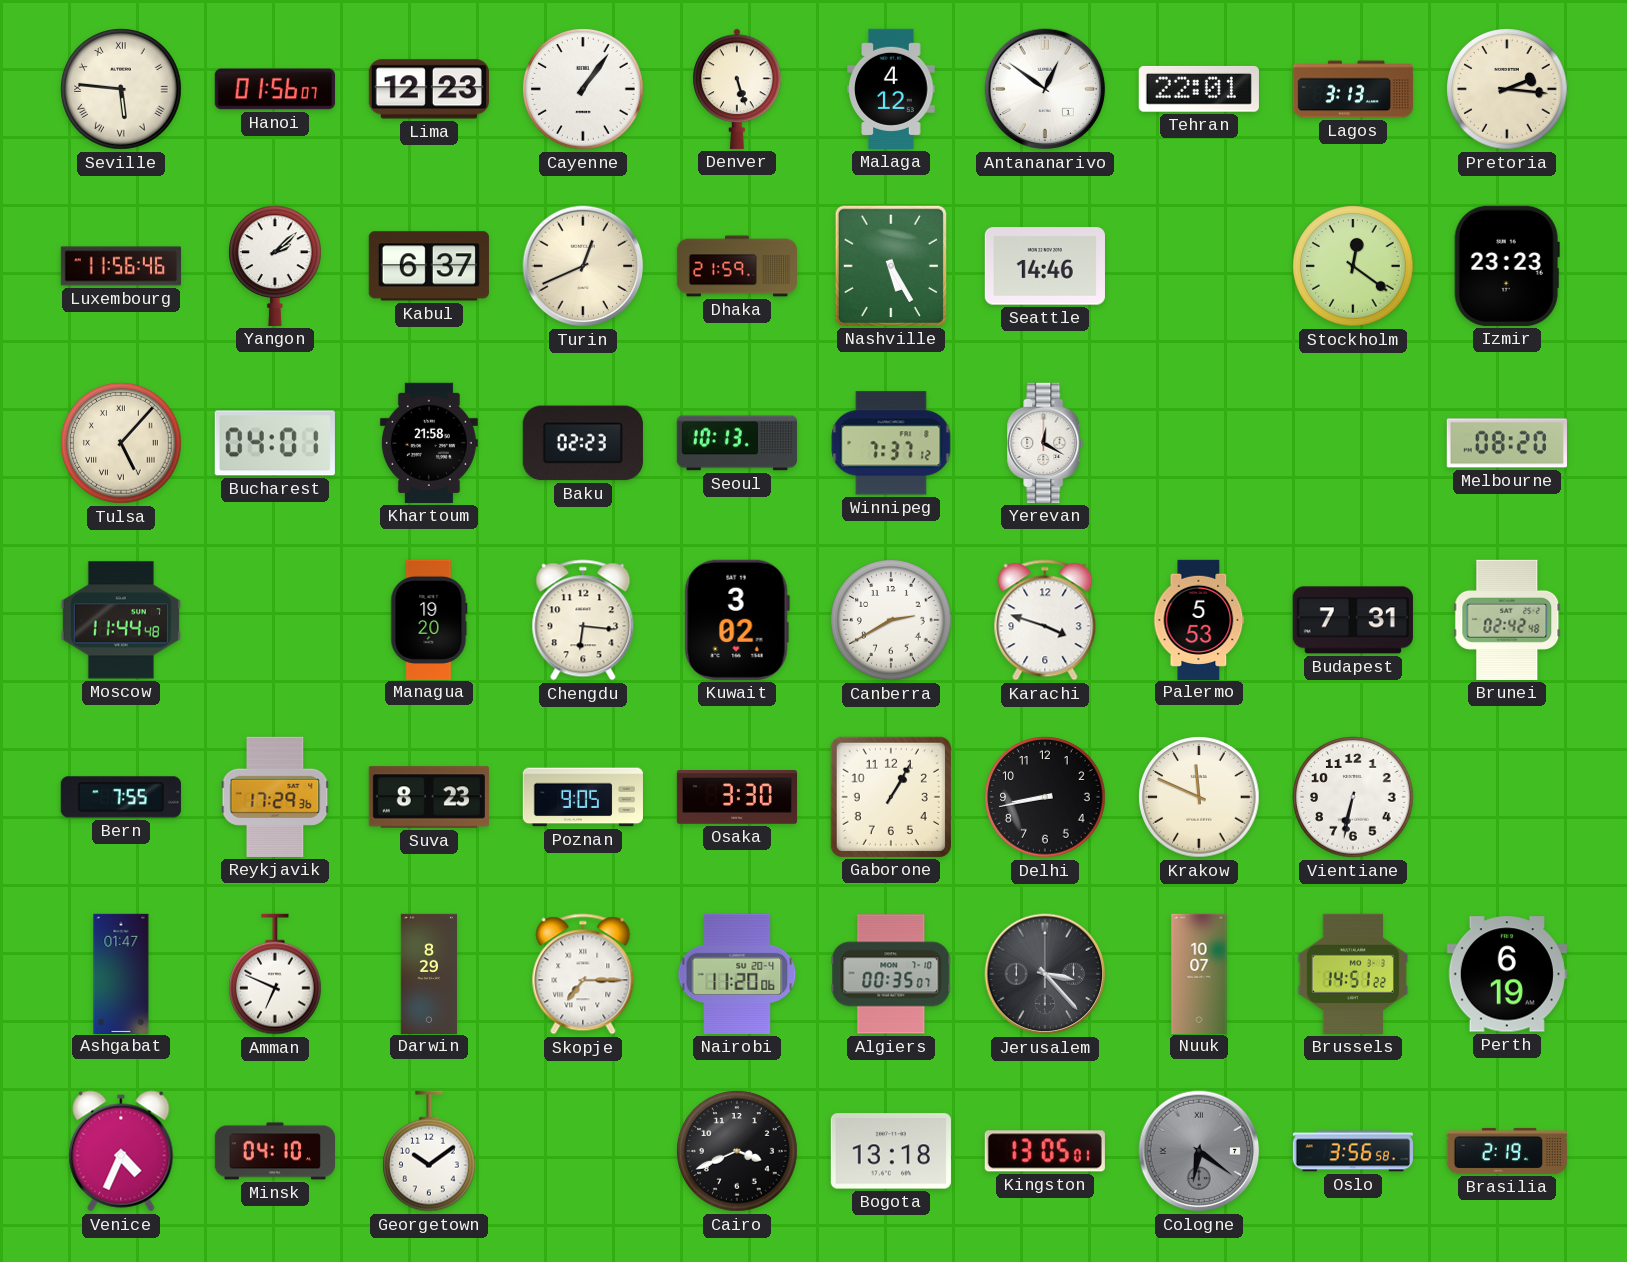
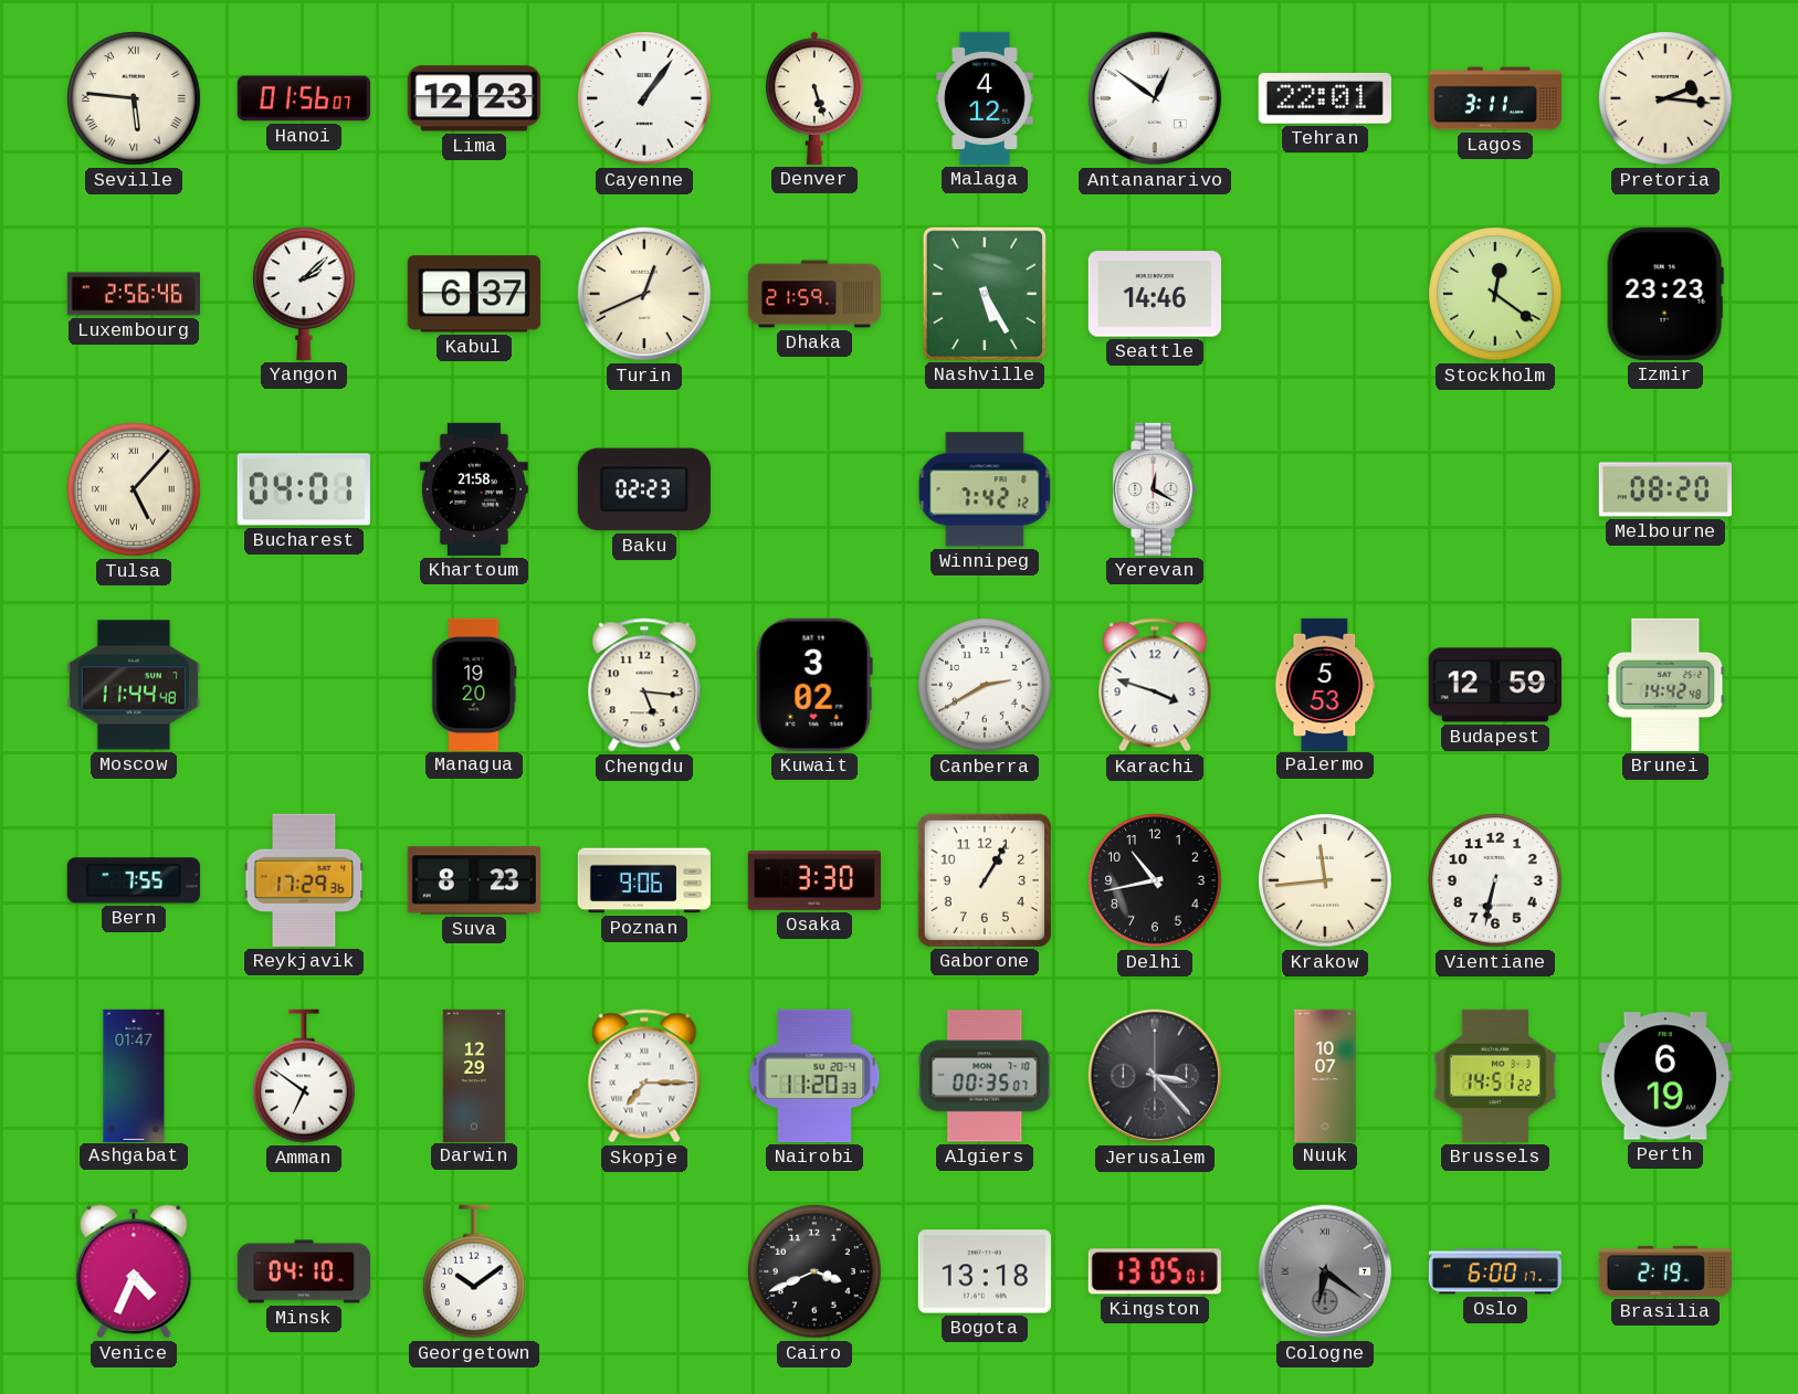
Lagos: 3:13 -> 3:11 (1494, 98)
Luxembourg: 11:56 -> 2:56 (133, 294)
Seoul: 10:13 -> none (737, 443)
Winnipeg: 7:37 -> 7:42 (985, 489)
Chengdu: 6:16 -> 5:16 (644, 685)
Budapest: 7:31 -> 12:59 (1495, 685)
Brunei: 02:42 -> 14:42 (1665, 685)
Poznan: 9:05 -> 9:06 (644, 880)
Delhi: 8:43 -> 10:43 (1155, 880)
Krakow: 11:49 -> 11:44 (1325, 880)
Amman: 6:49 -> 6:51 (305, 1076)
Darwin: 8:29 -> 12:29 (474, 1075)
Nairobi: 11:20:06 -> 11:20:33 (814, 1076)
Oslo: 3:56 -> 6:00 (1495, 1271)
